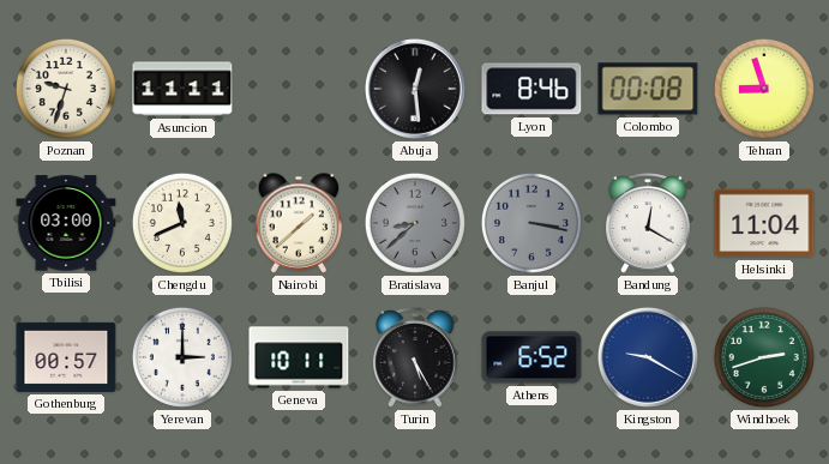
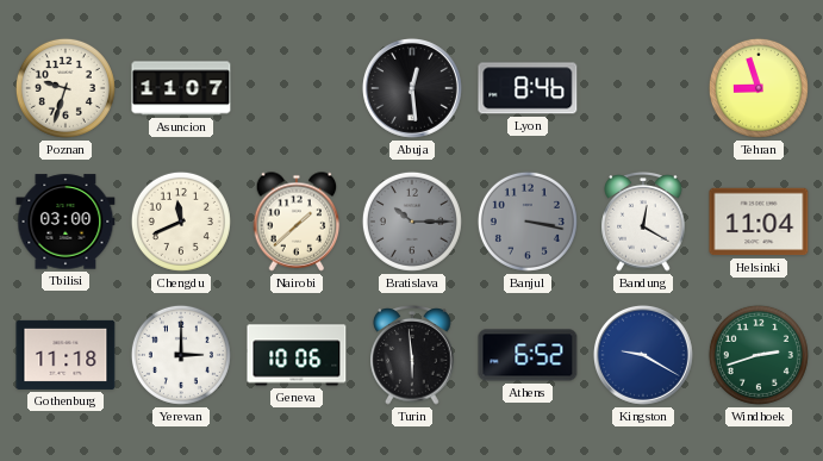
Asuncion: 11:11 -> 11:07 (181, 88)
Colombo: 00:08 -> none (648, 89)
Bratislava: 8:38 -> 10:15 (412, 222)
Gothenburg: 00:57 -> 11:18 (66, 355)
Geneva: 10:11 -> 10:06 (297, 355)
Turin: 5:25 -> 5:59 (412, 355)
